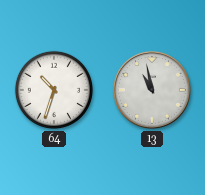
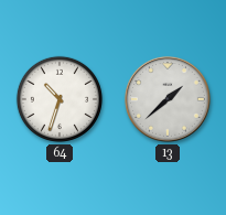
13: 10:58 -> 1:38 (168, 99)
